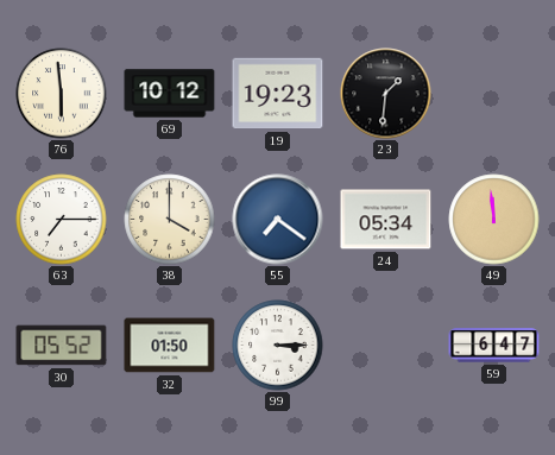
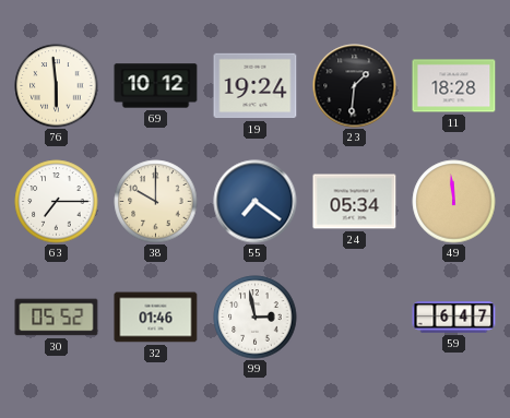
19: 19:23 -> 19:24 (256, 86)
11: none -> 18:28 (454, 86)
38: 4:00 -> 10:00 (156, 202)
32: 01:50 -> 01:46 (156, 318)
99: 3:15 -> 2:58 (256, 318)
